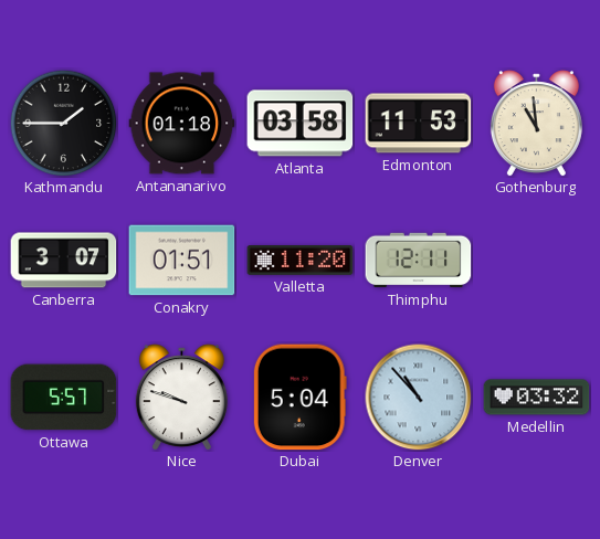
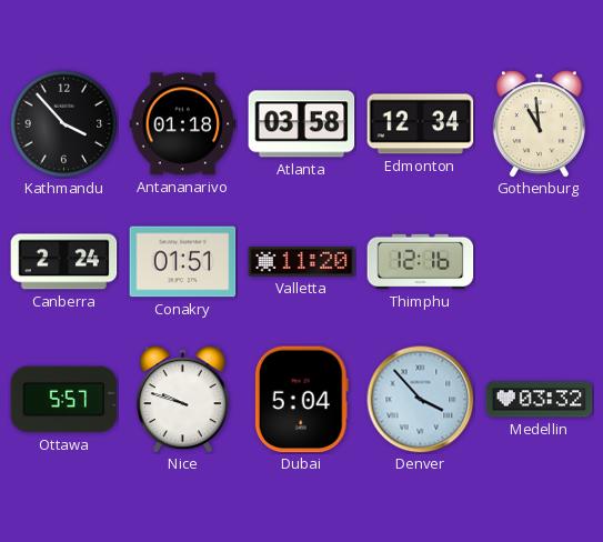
Kathmandu: 1:45 -> 3:53 (63, 123)
Edmonton: 11:53 -> 12:34 (421, 124)
Canberra: 3:07 -> 2:24 (64, 262)
Thimphu: 12:11 -> 12:16 (421, 262)
Denver: 10:53 -> 3:53 (421, 400)
